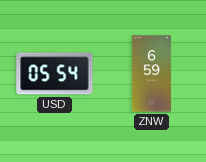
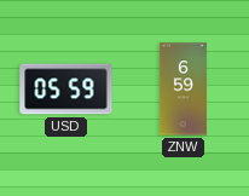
USD: 05:54 -> 05:59 (66, 90)
